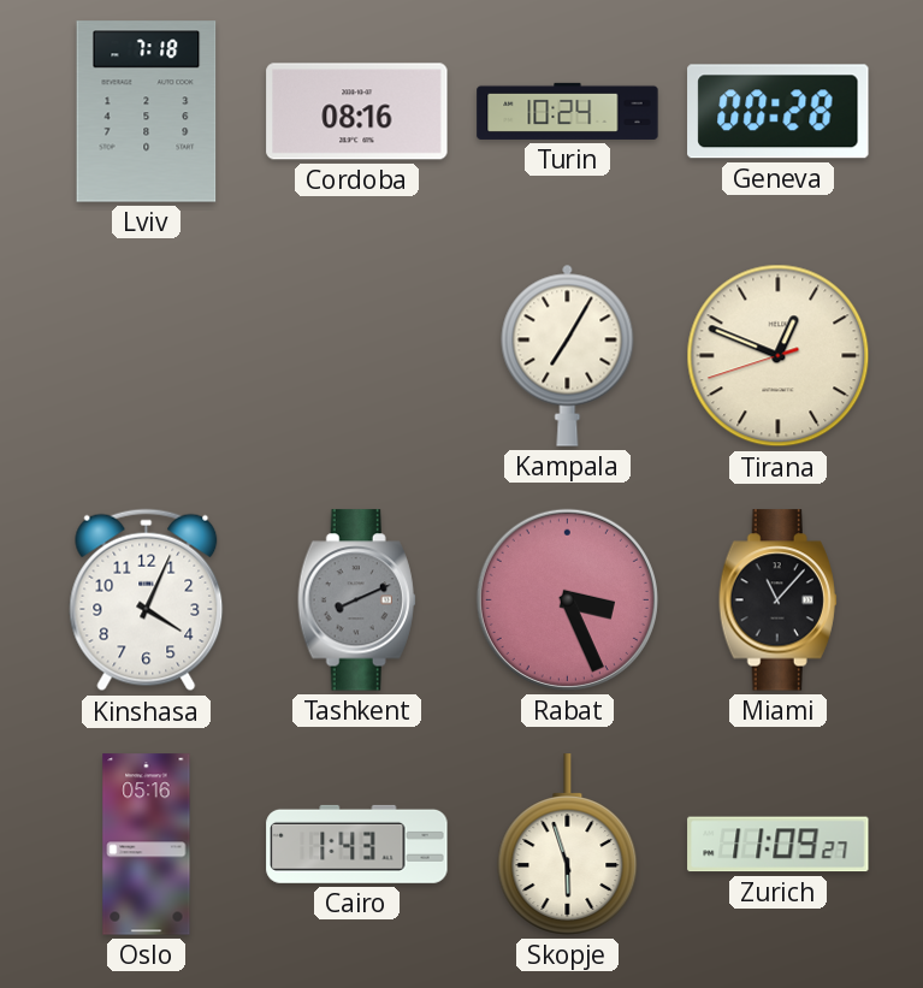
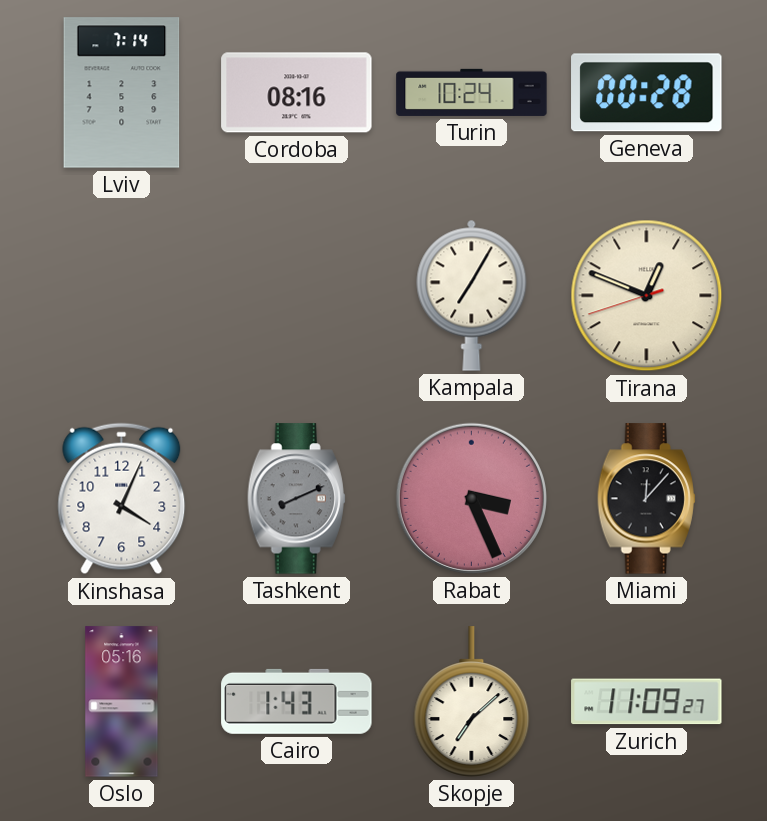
Lviv: 7:18 -> 7:14 (122, 93)
Miami: 11:07 -> 12:07 (646, 499)
Skopje: 5:57 -> 7:08 (472, 702)
